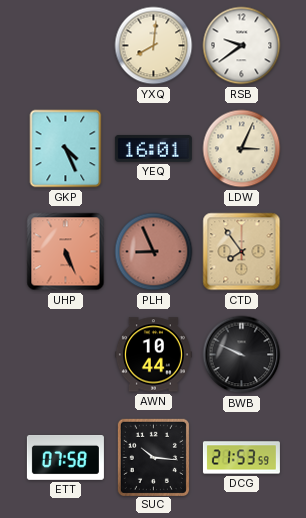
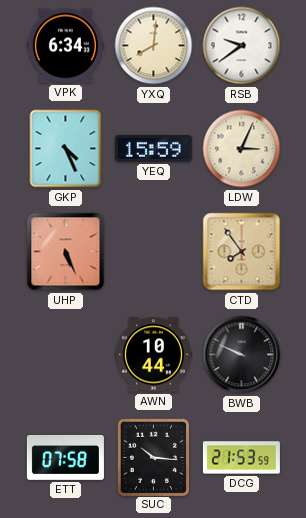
VPK: none -> 6:34 (65, 46)
YEQ: 16:01 -> 15:59 (153, 148)
PLH: 8:56 -> none (154, 252)
